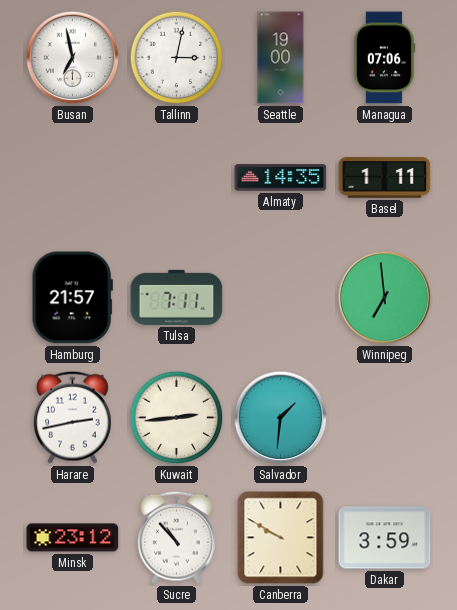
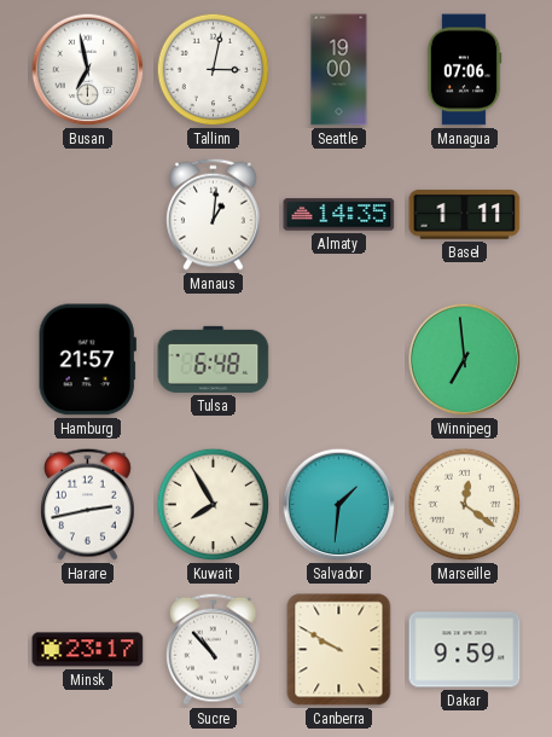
Manaus: none -> 1:01 (214, 214)
Tulsa: 7:11 -> 6:48 (214, 359)
Kuwait: 2:44 -> 7:55 (214, 505)
Marseille: none -> 12:21 (465, 505)
Minsk: 23:12 -> 23:17 (88, 650)
Dakar: 3:59 -> 9:59 (465, 650)
